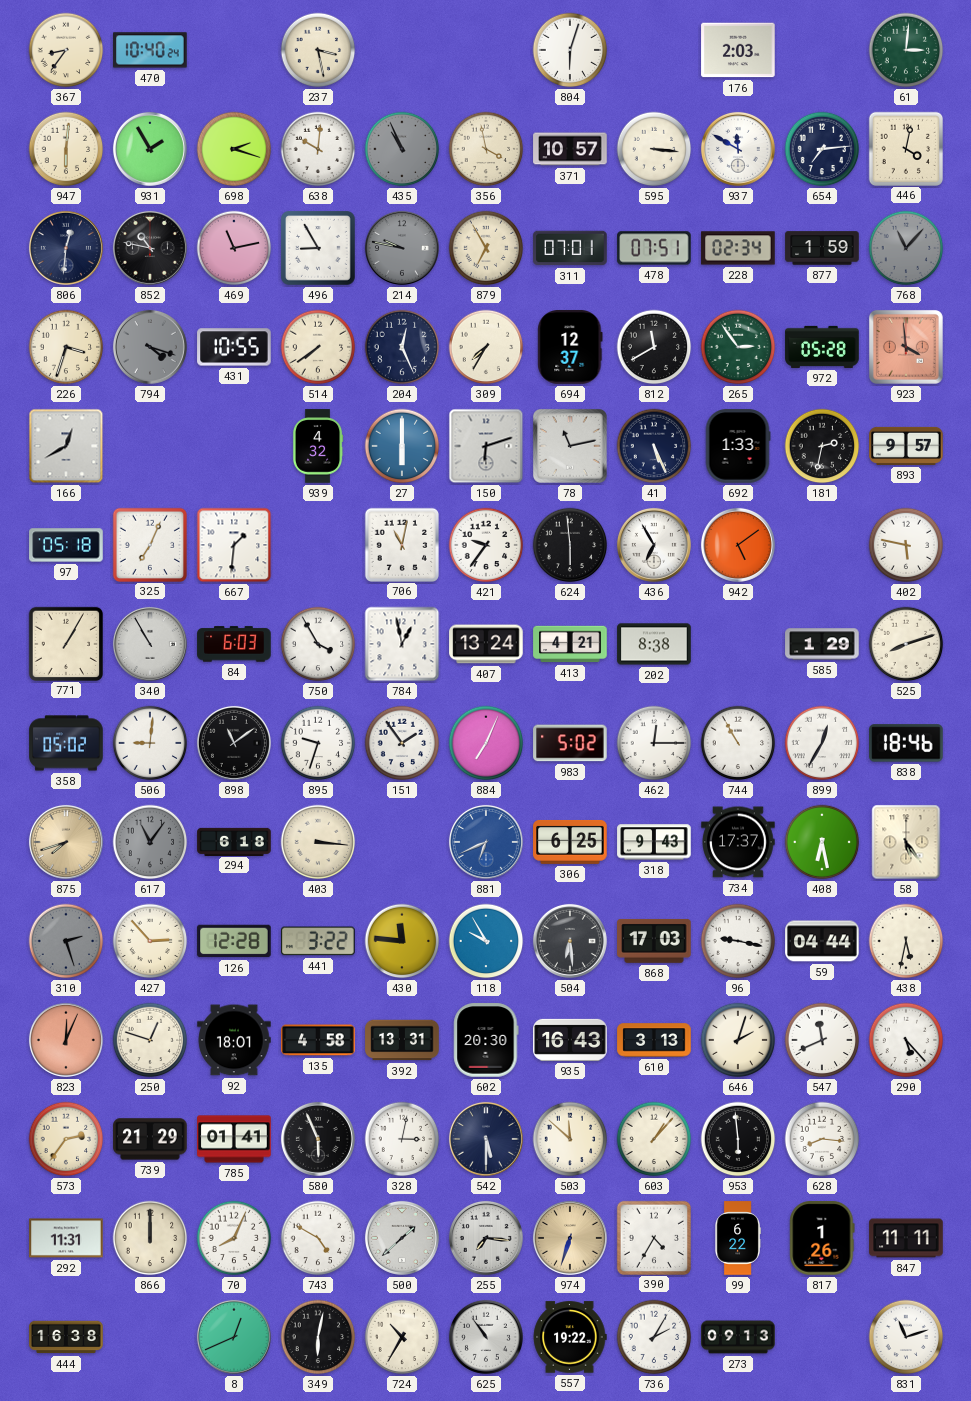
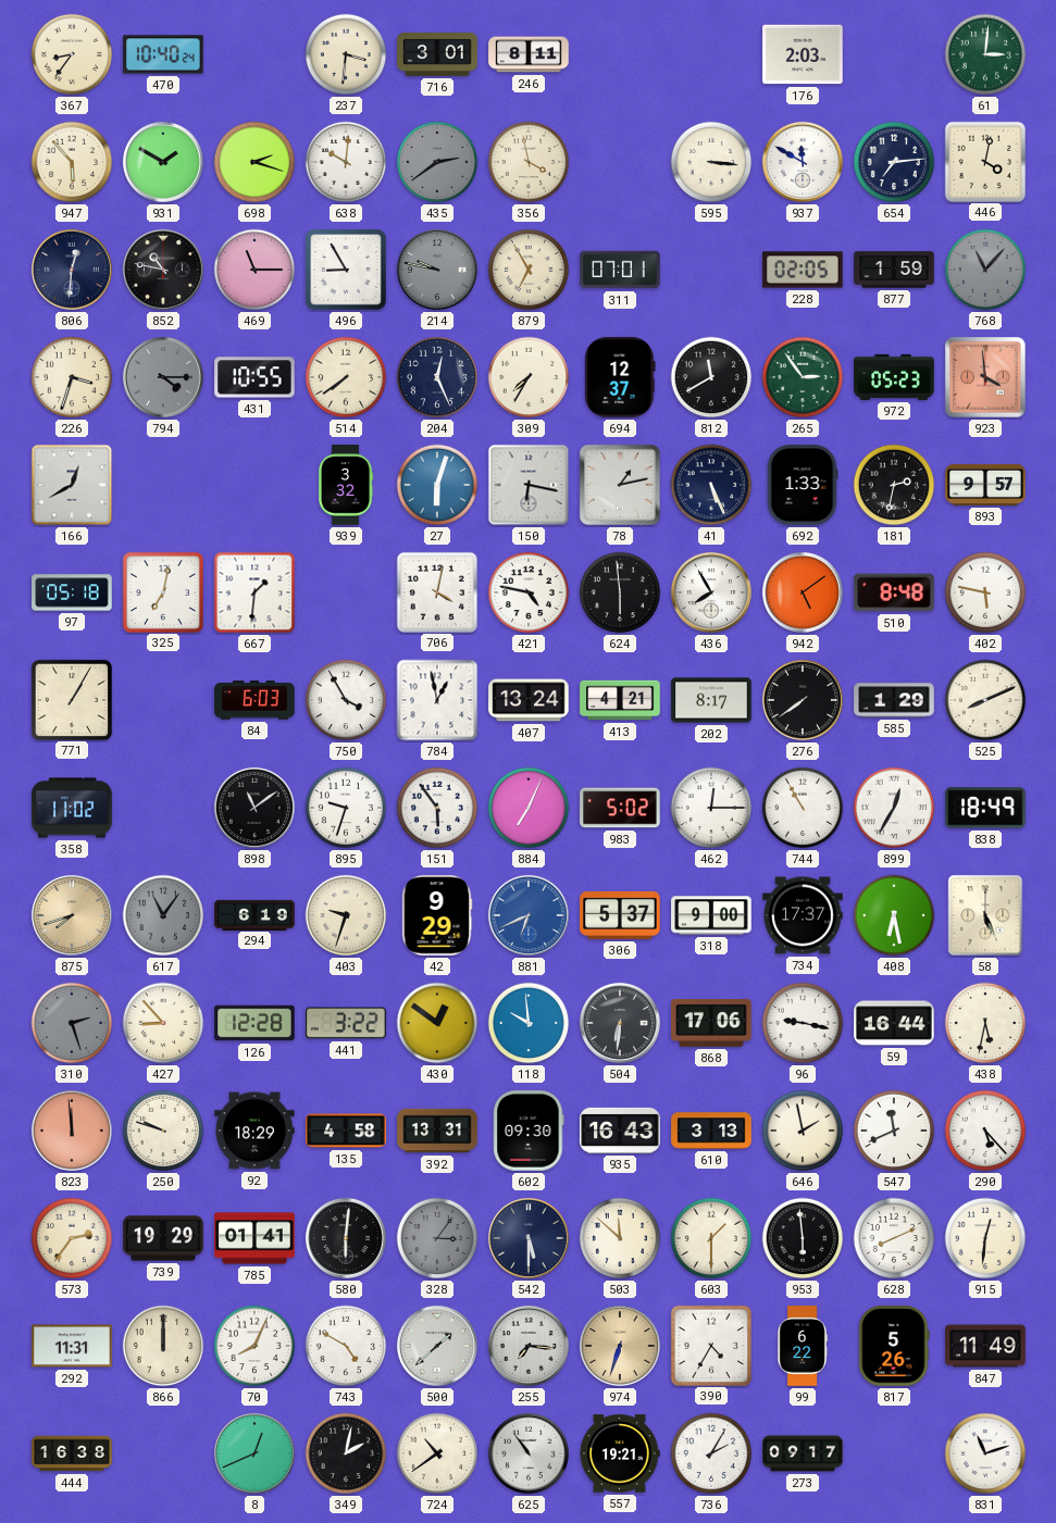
237: 3:28 -> 3:31 (346, 54)
716: none -> 3:01 (437, 55)
246: none -> 8:11 (529, 54)
804: 6:03 -> none (570, 50)
947: 6:01 -> 5:53 (72, 162)
931: 1:55 -> 1:50 (163, 162)
435: 10:56 -> 2:39 (437, 162)
371: 10:57 -> none (570, 149)
469: 11:13 -> 11:15 (254, 270)
478: 07:51 -> none (654, 248)
228: 02:34 -> 02:05 (803, 270)
794: 4:18 -> 4:15 (163, 377)
972: 05:28 -> 05:23 (894, 377)
939: 4:32 -> 3:32 (346, 485)
27: 6:00 -> 6:03 (437, 485)
150: 6:12 -> 6:17 (529, 485)
78: 11:13 -> 1:13 (620, 485)
325: 7:04 -> 7:02 (162, 591)
706: 11:02 -> 4:02 (436, 591)
421: 9:36 -> 4:47 (529, 592)
436: 6:55 -> 7:55 (711, 592)
510: none -> 8:48 (894, 592)
340: 10:55 -> none (150, 644)
202: 8:38 -> 8:17 (711, 700)
276: none -> 7:39 (803, 700)
525: 8:12 -> 8:11 (985, 700)
358: 05:02 -> 11:02 (72, 808)
506: 9:01 -> none (150, 743)
151: 1:54 -> 5:54 (437, 808)
838: 18:46 -> 18:49 (985, 808)
294: 6:18 -> 6:19 (254, 914)
403: 3:16 -> 9:33 (346, 915)
42: none -> 9:29 (437, 915)
306: 6:25 -> 5:37 (620, 915)
318: 9:43 -> 9:00 (711, 915)
58: 5:24 -> 5:26 (985, 915)
427: 2:53 -> 8:53 (163, 1023)
430: 11:46 -> 12:51 (437, 1023)
118: 9:55 -> 9:59 (529, 1023)
504: 6:29 -> 6:31 (620, 1023)
868: 17:03 -> 17:06 (711, 1023)
59: 04:44 -> 16:44 (894, 1023)
823: 12:04 -> 11:59 (72, 1131)
250: 12:48 -> 9:48 (163, 1131)
92: 18:01 -> 18:29 (254, 1131)
602: 20:30 -> 09:30 (529, 1131)
646: 2:03 -> 1:58 (803, 1131)
739: 21:29 -> 19:29 (163, 1238)
580: 5:56 -> 6:01 (346, 1238)
328: 3:02 -> 3:06 (437, 1238)
328 dial: white -> grey (437, 1238)
603: 1:07 -> 1:30 (711, 1238)
628: 8:16 -> 8:11 (894, 1238)
915: none -> 12:31 (985, 1238)
817: 1:26 -> 5:26 (894, 1346)
847: 11:11 -> 11:49 (985, 1346)
349: 6:02 -> 2:02 (346, 1453)
724: 10:35 -> 10:39 (437, 1453)
557: 19:22 -> 19:21 (620, 1453)
273: 09:13 -> 09:17 (803, 1453)
